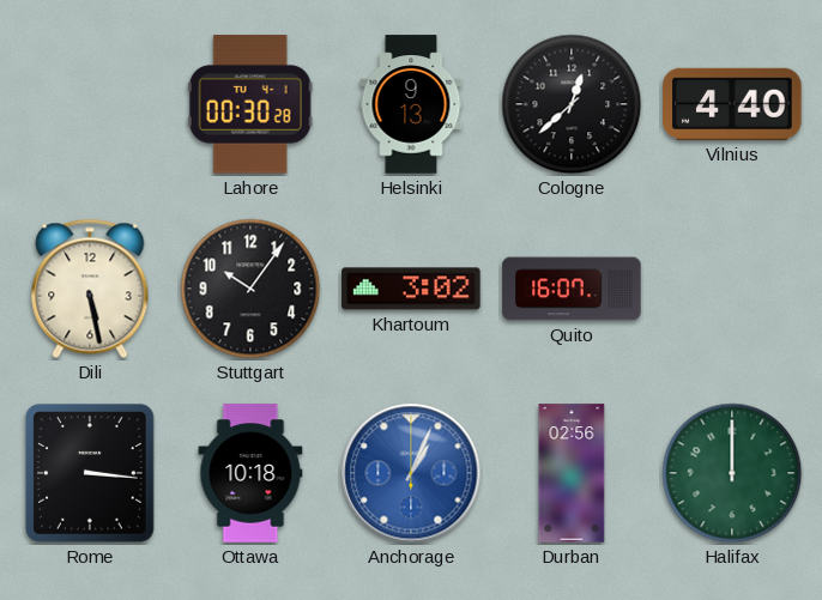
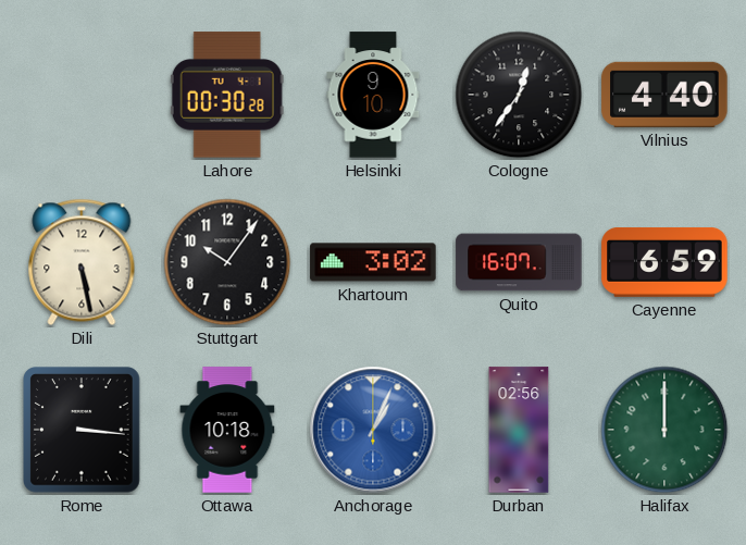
Helsinki: 9:13 -> 9:10 (373, 95)
Cologne: 12:38 -> 12:36 (519, 95)
Cayenne: none -> 6:59 (664, 263)
